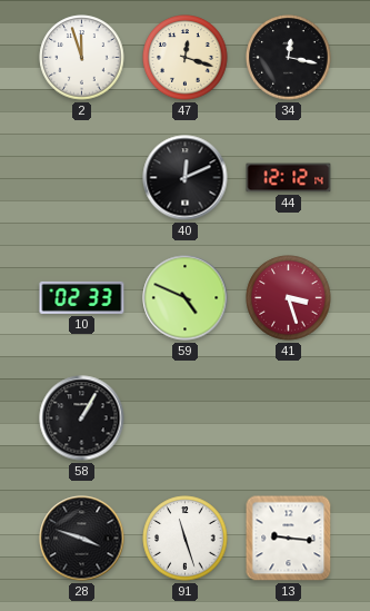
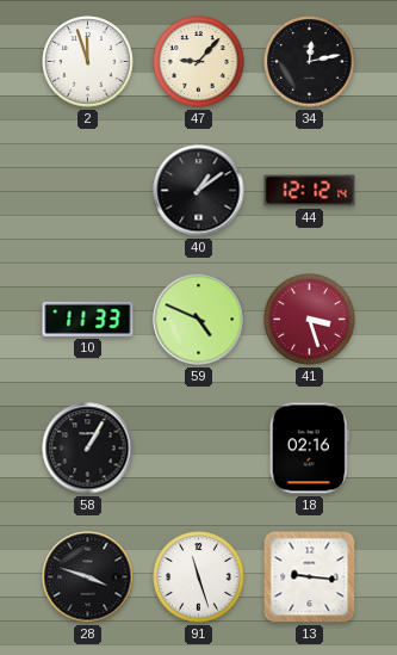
47: 12:18 -> 9:07 (199, 62)
34: 12:17 -> 12:13 (310, 62)
40: 12:11 -> 1:09 (199, 191)
10: 02:33 -> 11:33 (88, 319)
18: none -> 02:16 (309, 449)
